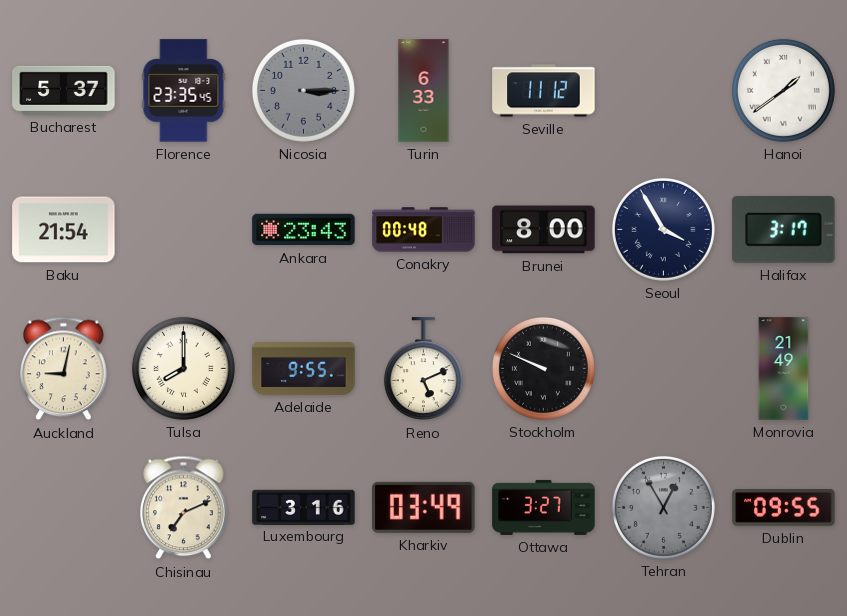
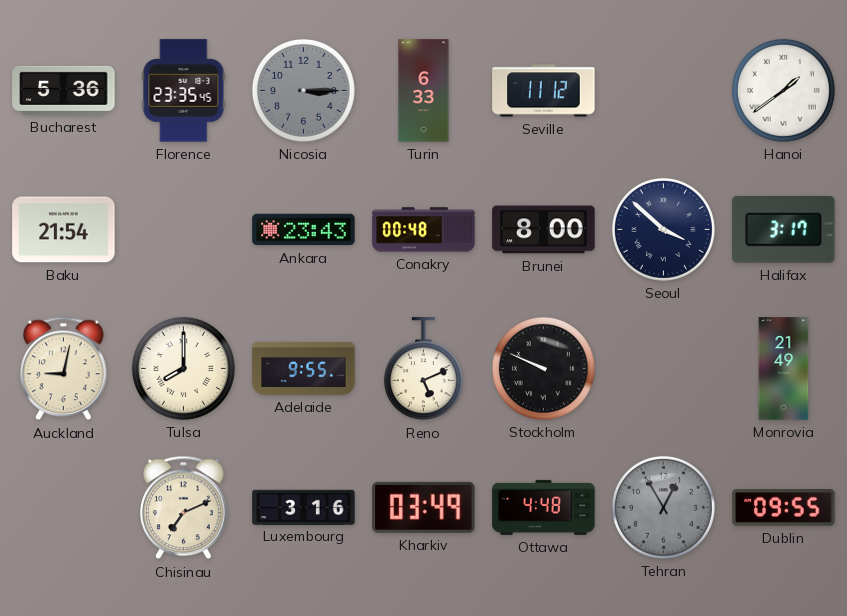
Bucharest: 5:37 -> 5:36 (64, 90)
Seoul: 3:55 -> 3:52 (663, 229)
Ottawa: 3:27 -> 4:48 (544, 507)
